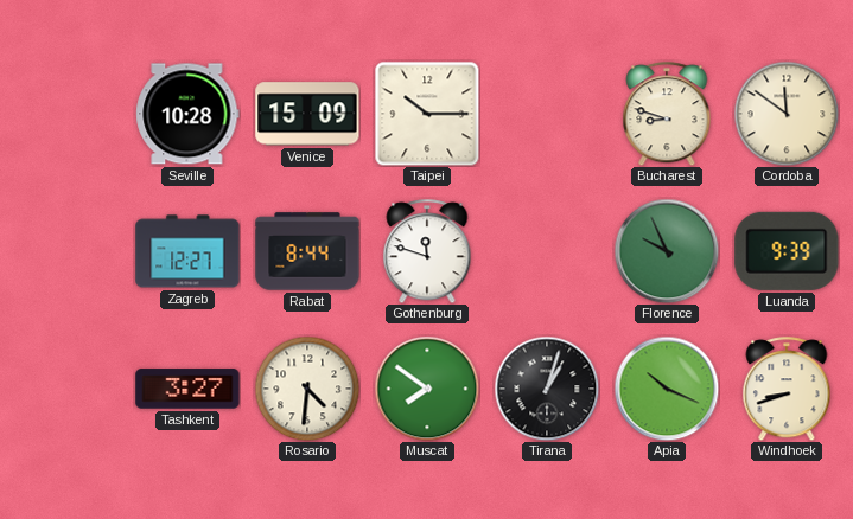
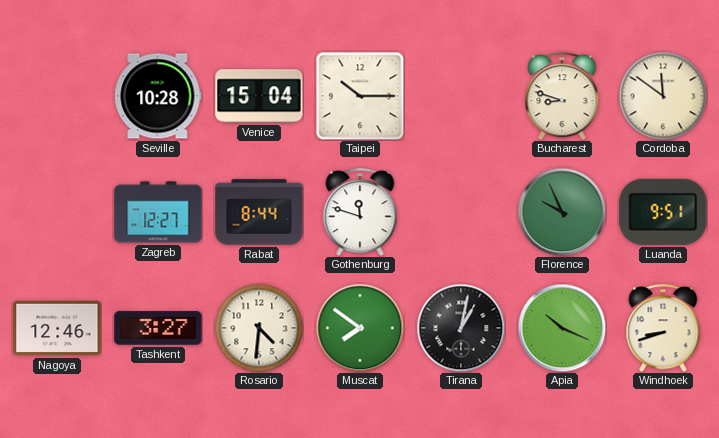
Venice: 15:09 -> 15:04 (259, 96)
Luanda: 9:39 -> 9:51 (663, 212)
Nagoya: none -> 12:46 (57, 328)
Tirana: 1:03 -> 1:02 (461, 328)
